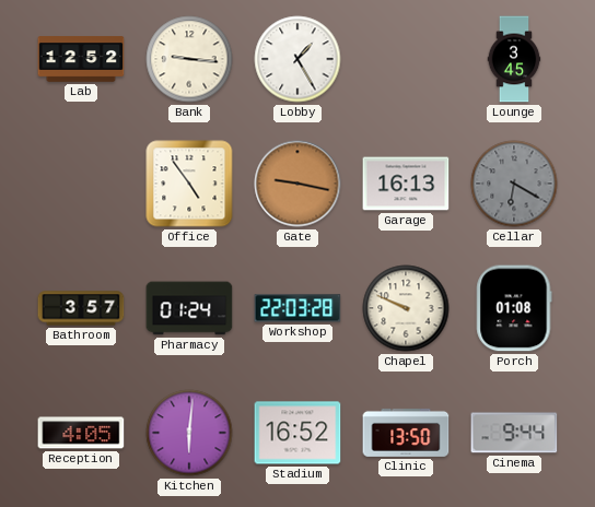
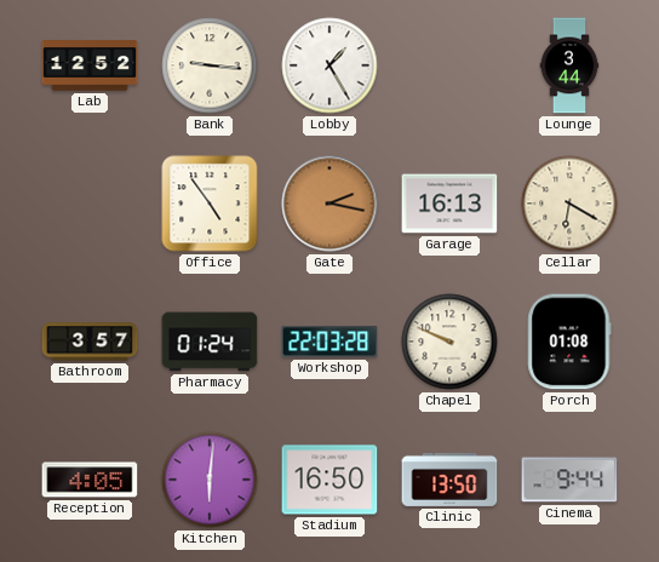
Lounge: 3:45 -> 3:44 (569, 65)
Gate: 9:17 -> 2:17 (329, 203)
Cellar dial: grey -> cream (569, 203)
Stadium: 16:52 -> 16:50 (329, 480)
